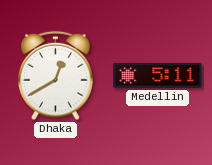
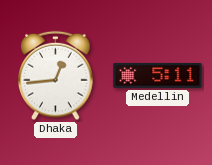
Dhaka: 12:40 -> 12:44 (56, 76)
